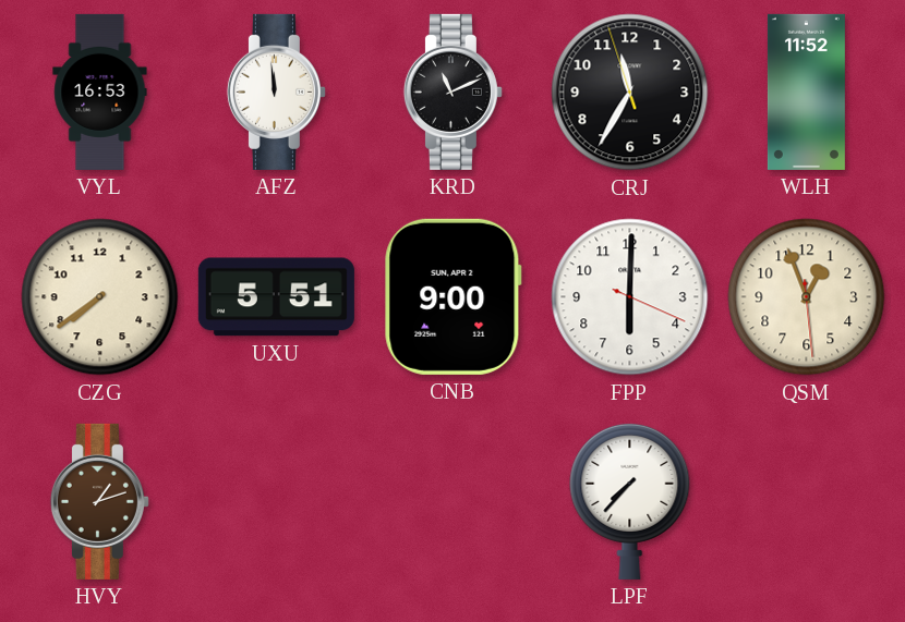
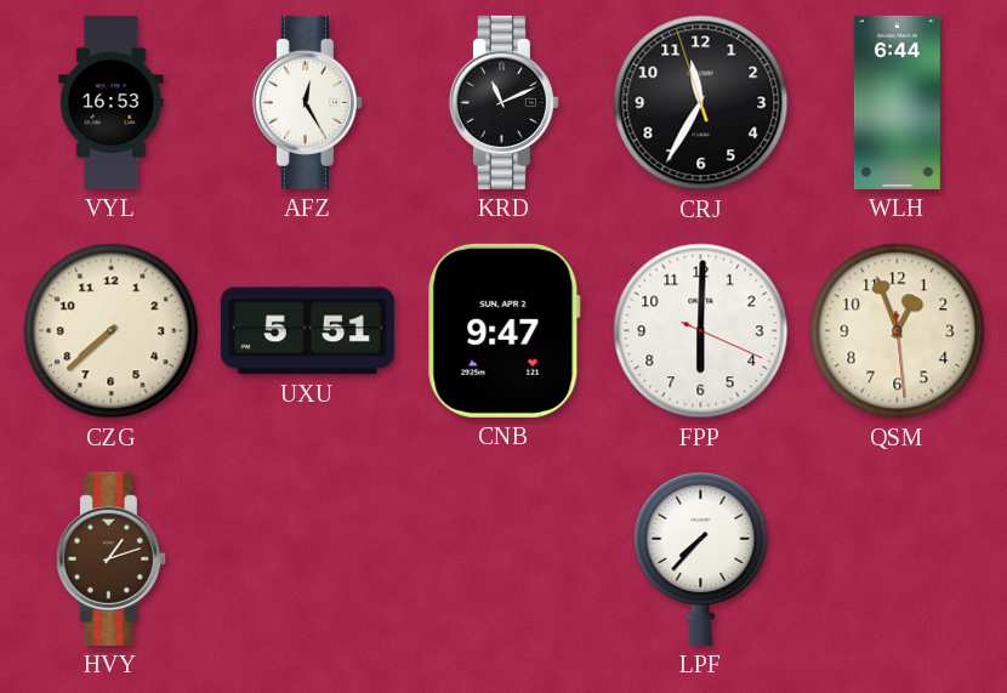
AFZ: 11:59 -> 12:25 (307, 102)
WLH: 11:52 -> 6:44 (897, 102)
CZG: 7:39 -> 7:38 (112, 331)
CNB: 9:00 -> 9:47 (503, 330)
